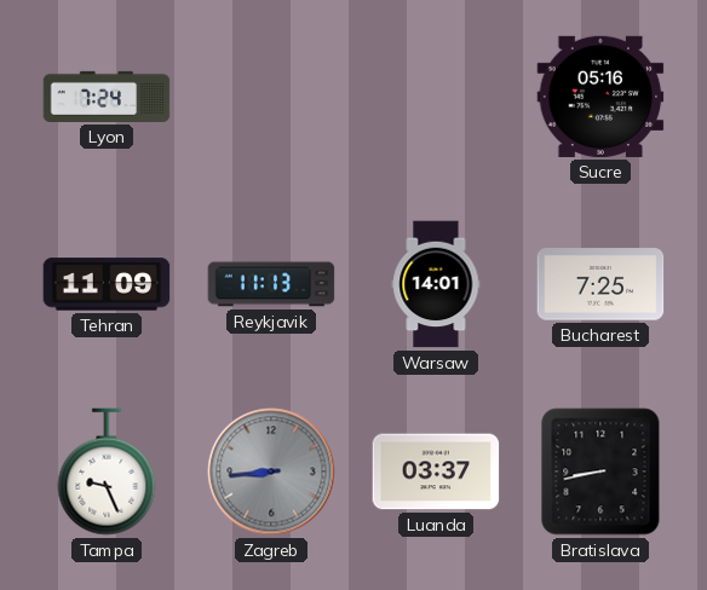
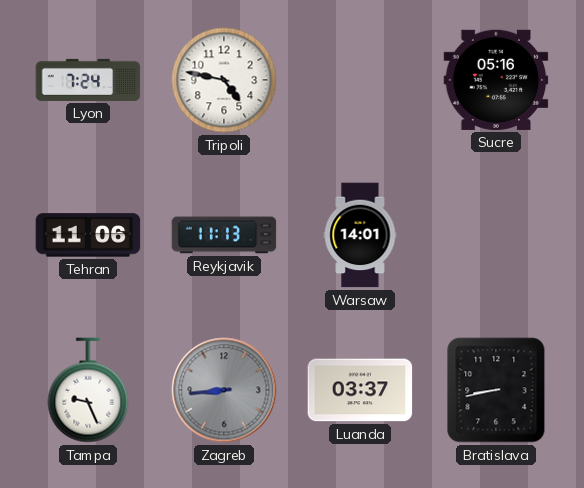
Tripoli: none -> 4:47 (224, 80)
Tehran: 11:09 -> 11:06 (88, 235)
Bucharest: 7:25 -> none (600, 284)
